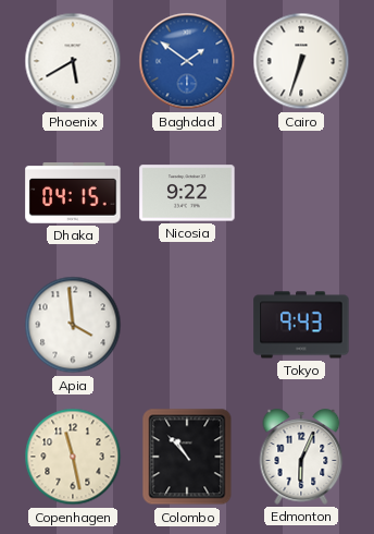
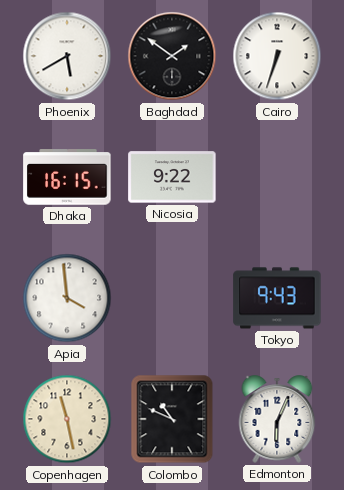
Baghdad dial: blue -> black (172, 56)
Dhaka: 04:15 -> 16:15 (67, 177)
Colombo: 10:53 -> 10:49 (172, 419)
